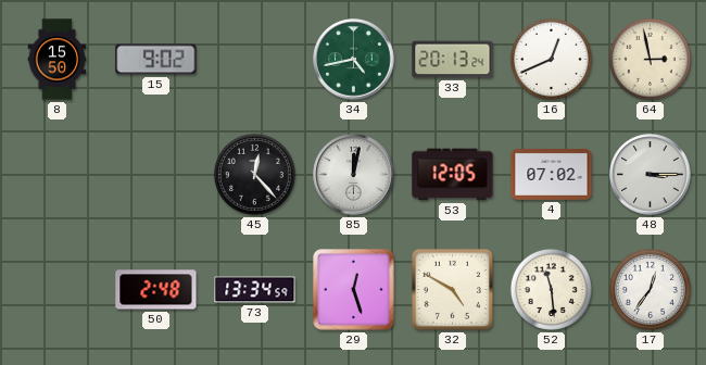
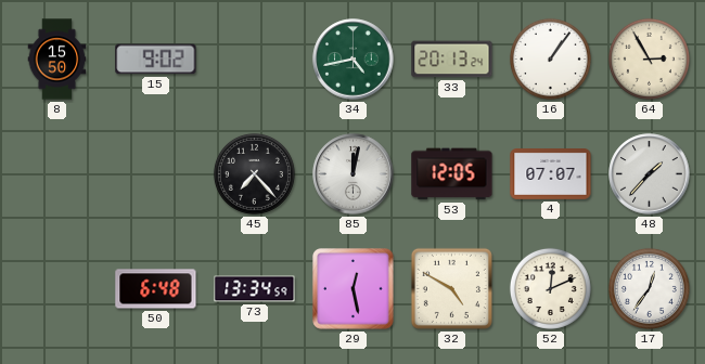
16: 12:41 -> 1:06 (550, 58)
64: 2:58 -> 2:55 (649, 58)
45: 12:23 -> 7:23 (254, 173)
4: 07:02 -> 07:07 (551, 174)
48: 3:15 -> 1:37 (650, 174)
50: 2:48 -> 6:48 (156, 289)
29: 12:27 -> 12:28 (354, 289)
52: 11:29 -> 12:11 (550, 288)
